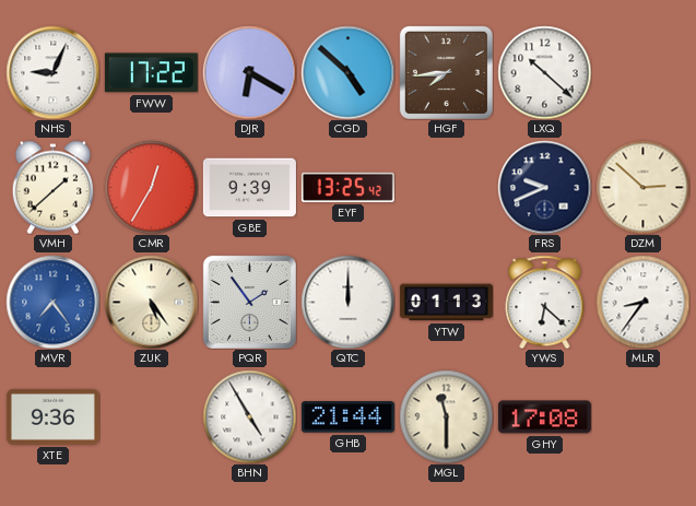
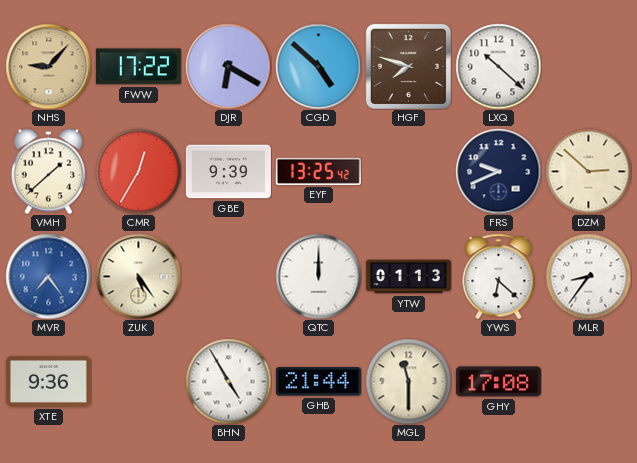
NHS: 9:04 -> 9:07 (48, 66)
NHS dial: white -> champagne (48, 66)
HGF: 7:44 -> 7:48 (408, 66)
PQR: 1:54 -> none (249, 302)
